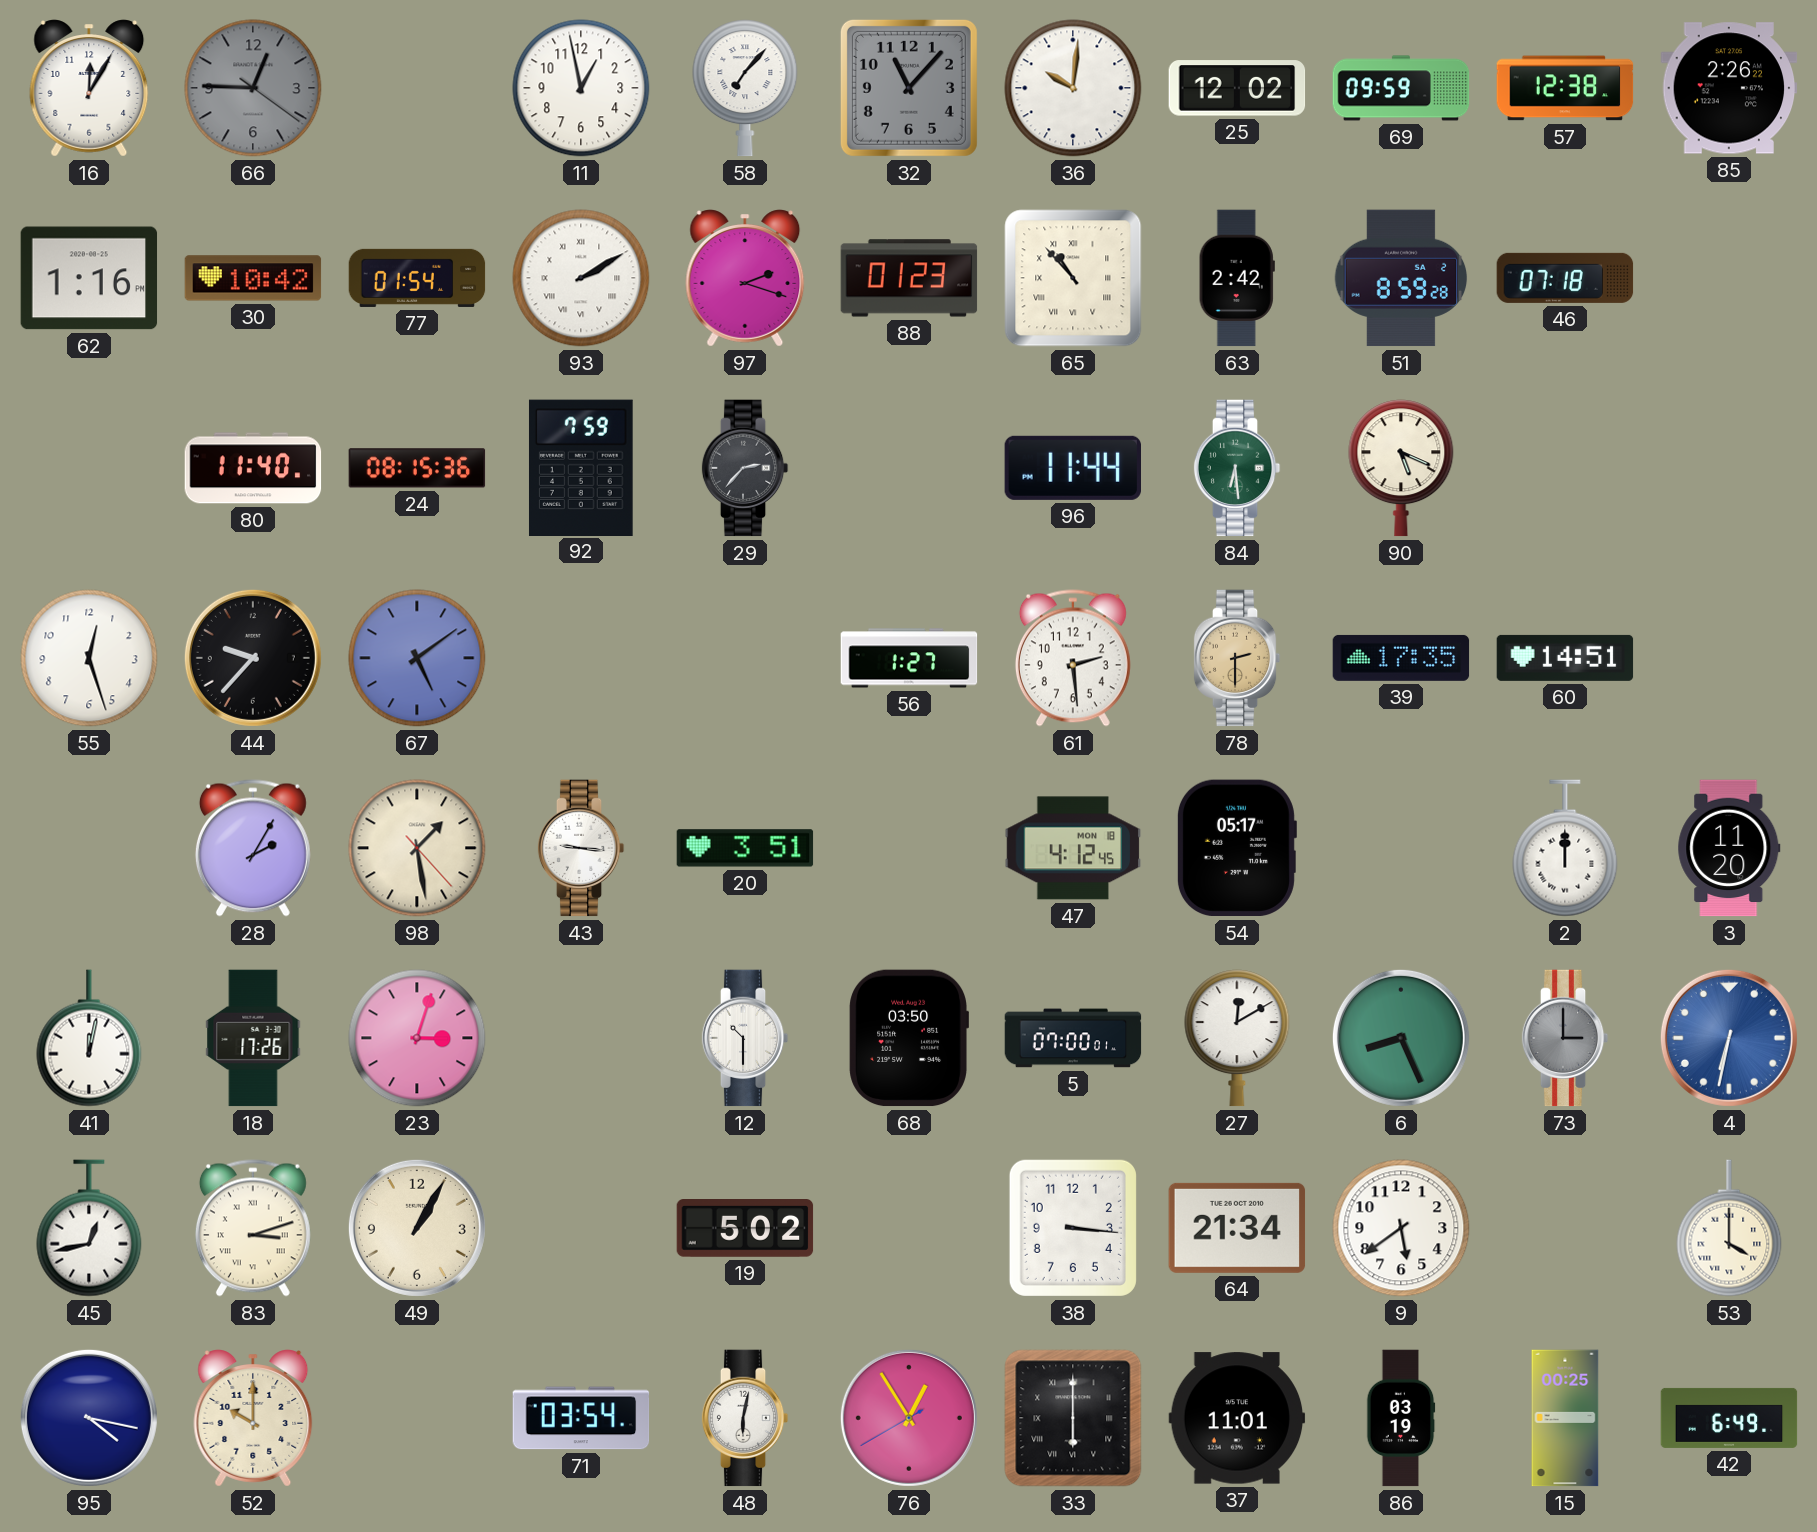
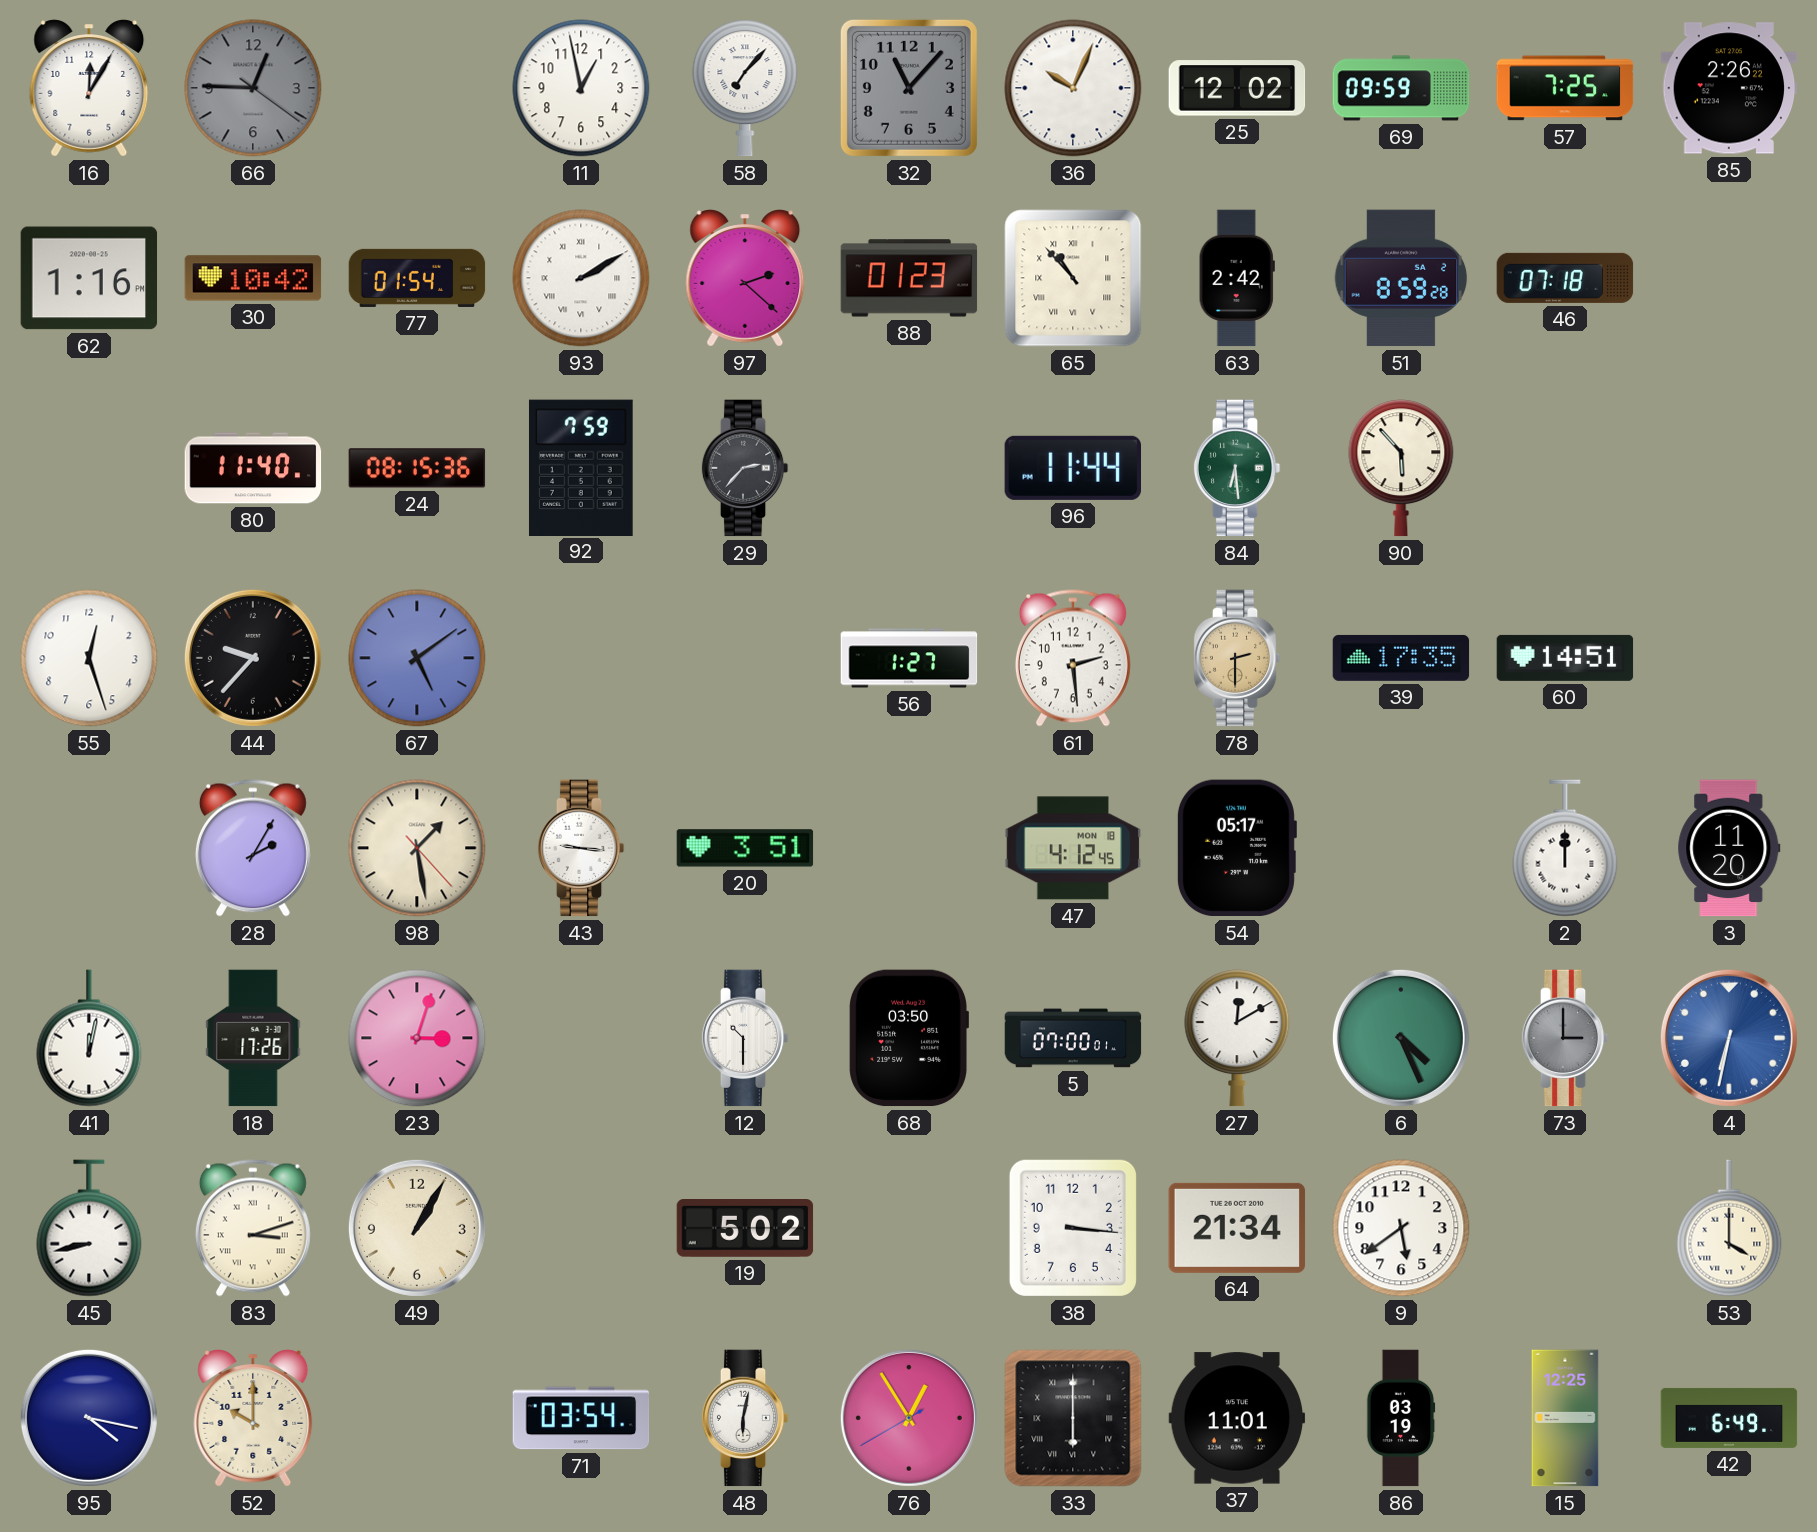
36: 10:01 -> 10:04 (1073, 88)
57: 12:38 -> 7:25 (1565, 88)
97: 2:18 -> 2:22 (745, 278)
90: 5:19 -> 5:53 (1401, 468)
6: 8:26 -> 4:26 (1401, 1038)
45: 12:43 -> 8:43 (89, 1228)
15: 00:25 -> 12:25 (1565, 1418)
